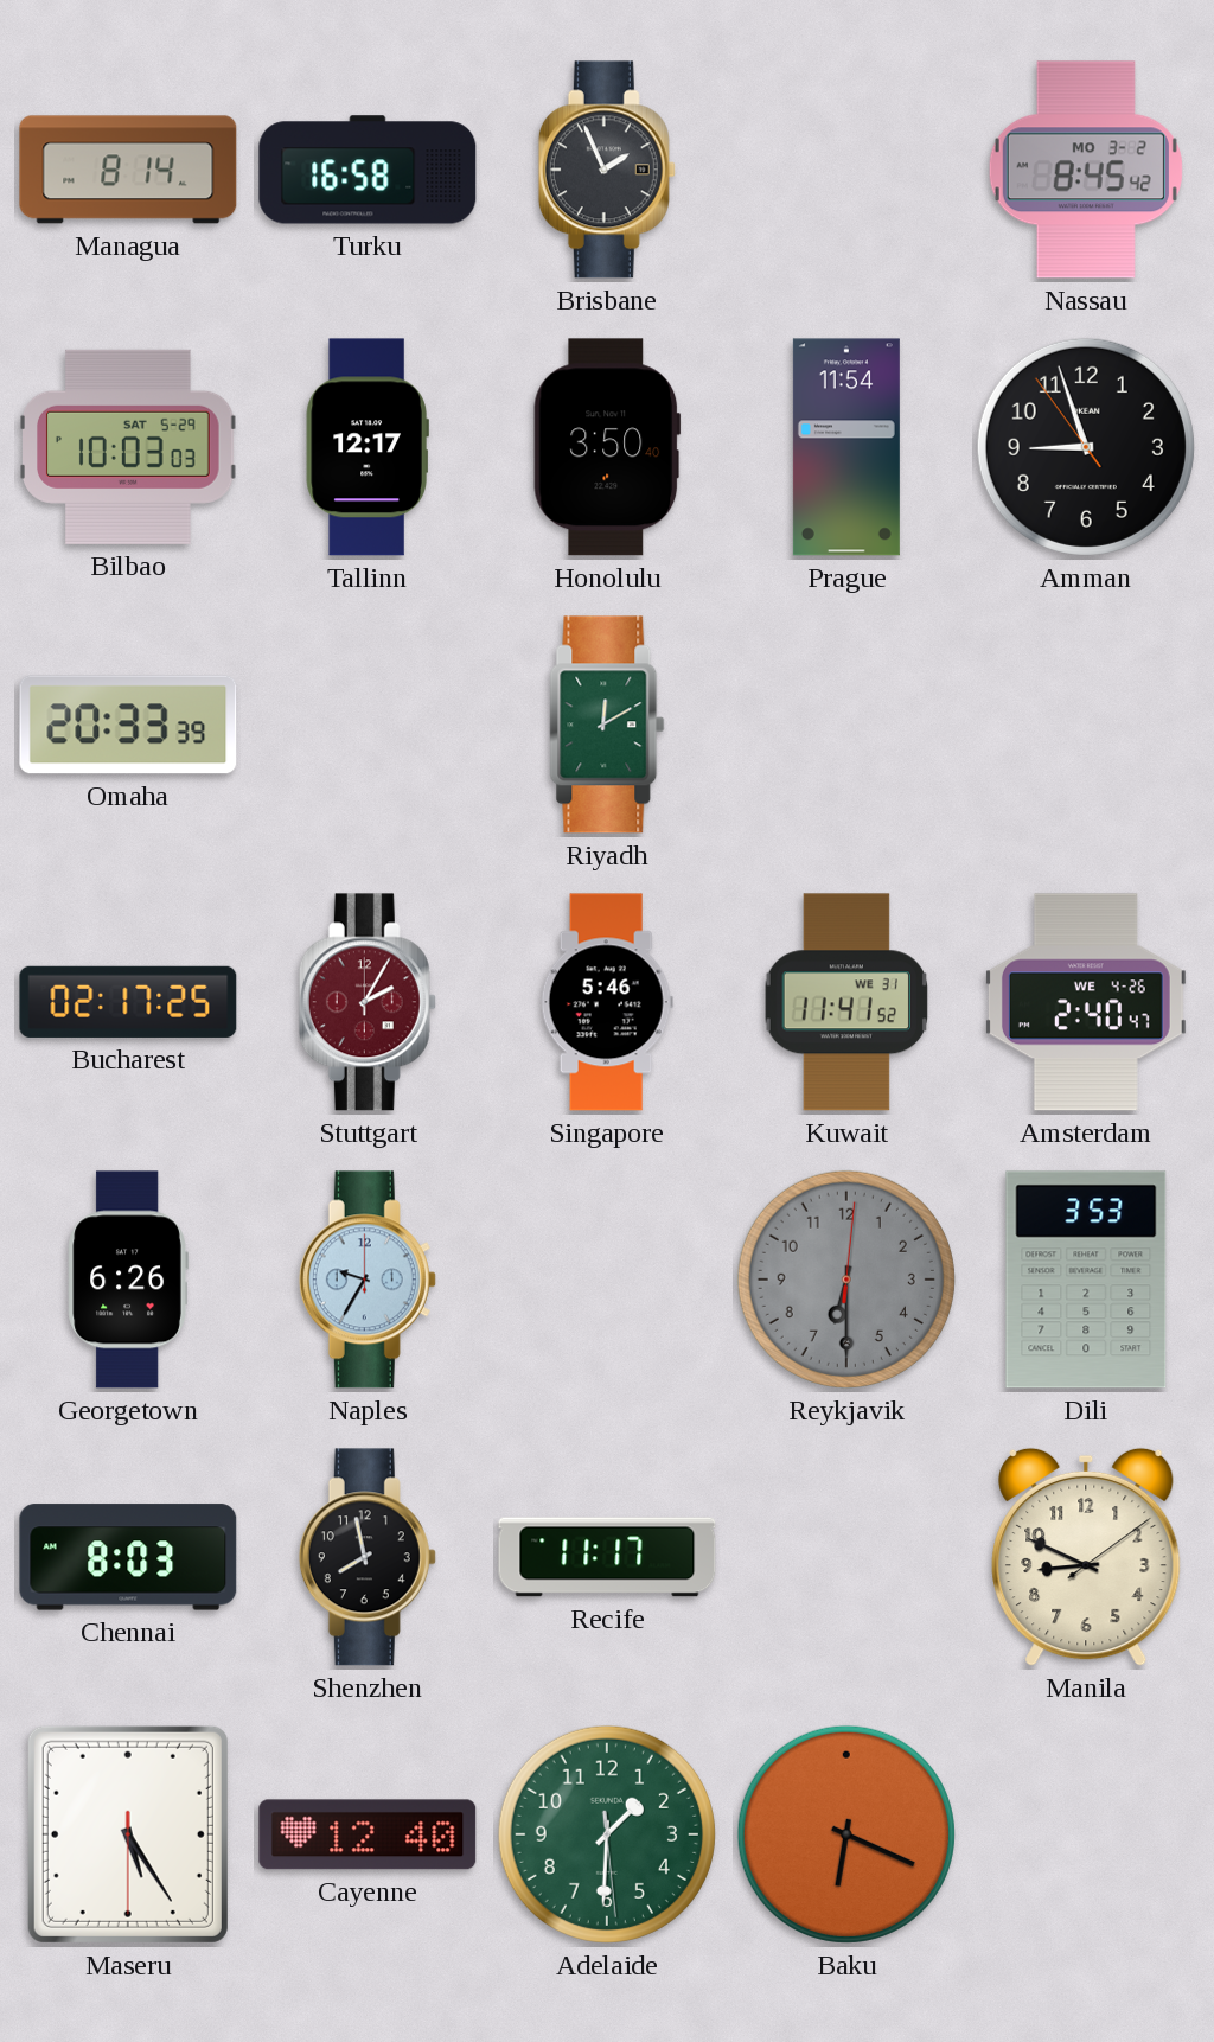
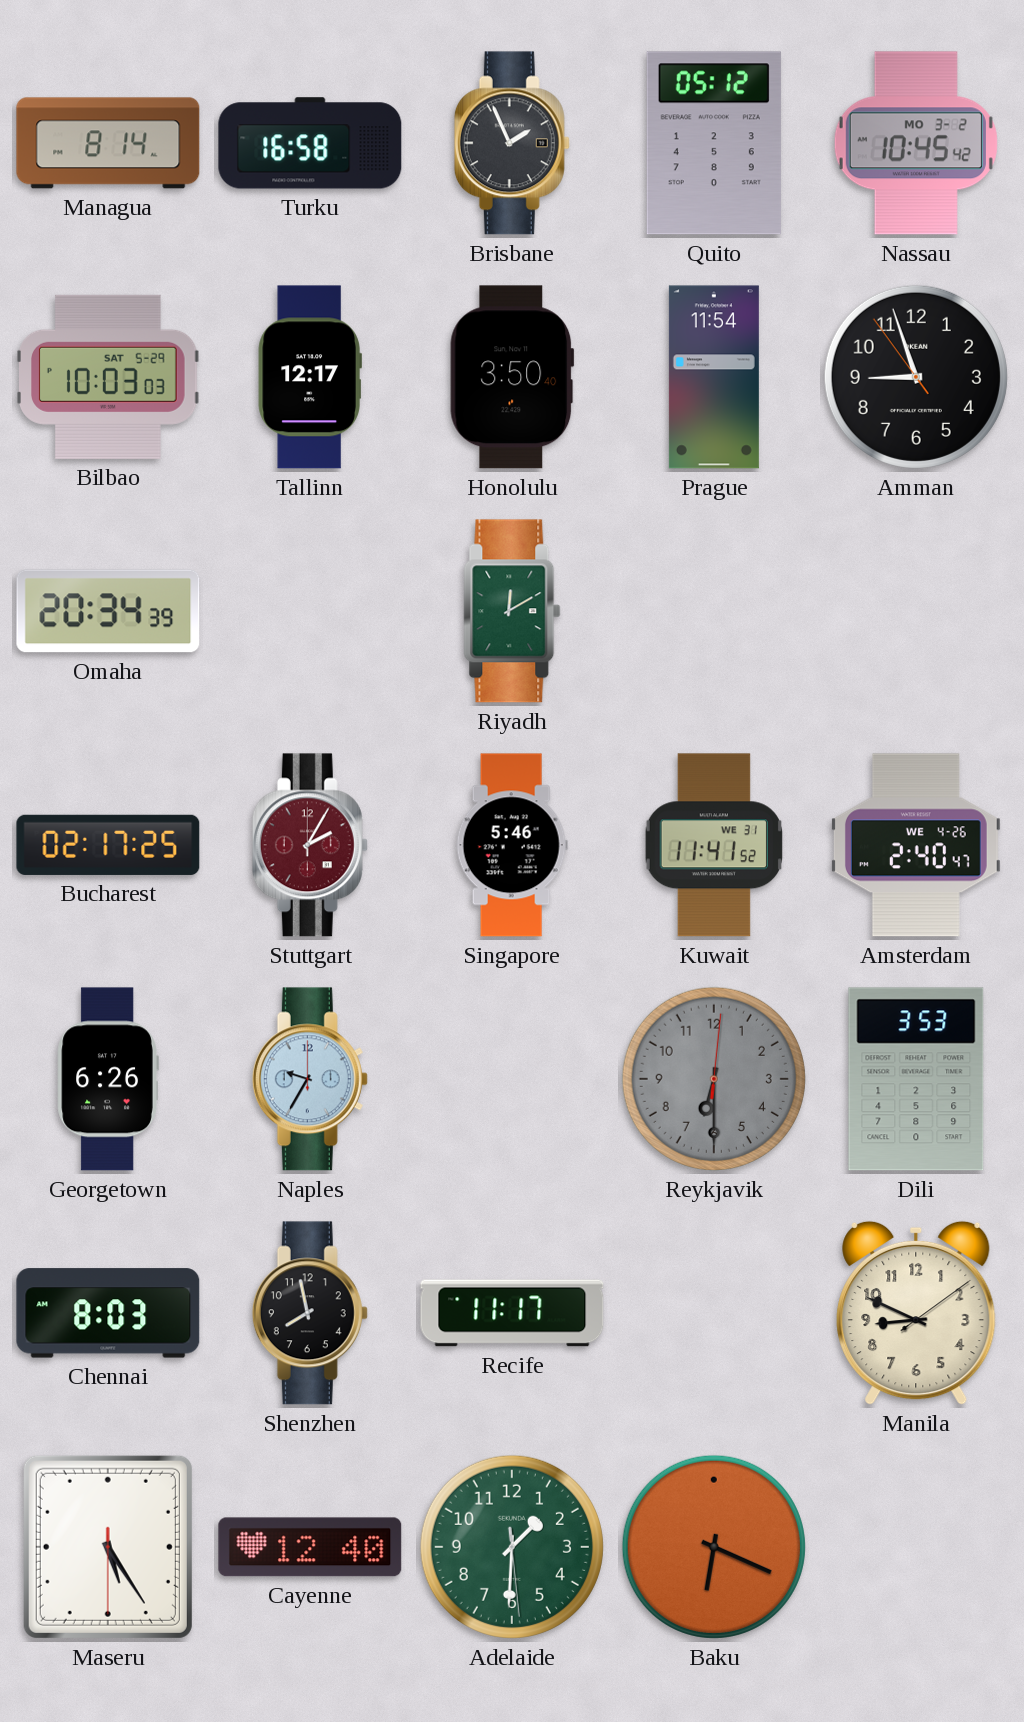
Quito: none -> 05:12 (714, 143)
Nassau: 8:45 -> 10:45 (916, 143)
Omaha: 20:33 -> 20:34 (108, 611)
